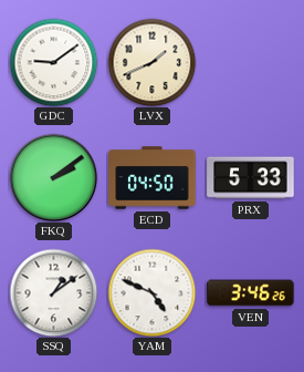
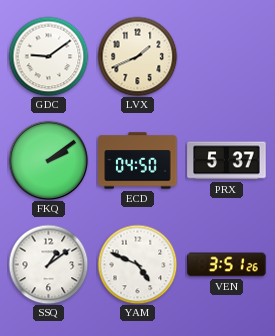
PRX: 5:33 -> 5:37 (227, 161)
VEN: 3:46 -> 3:51 (227, 265)
